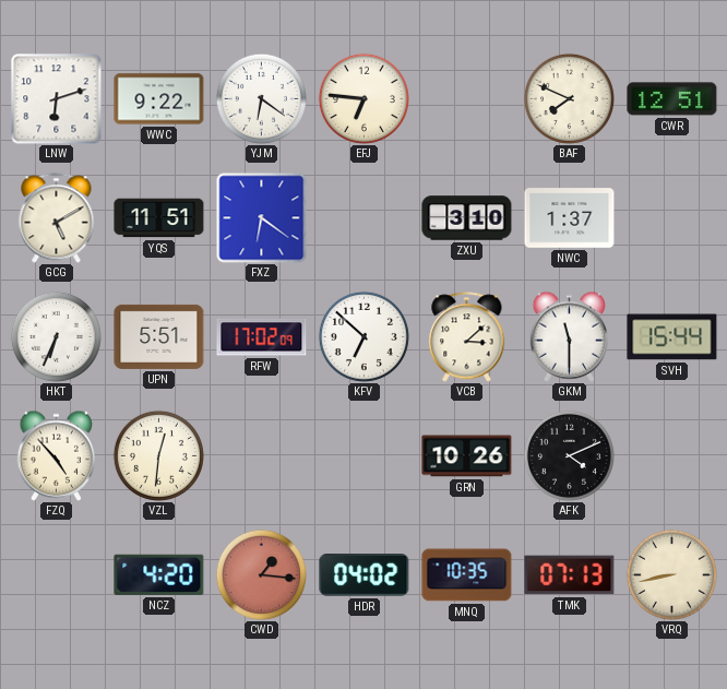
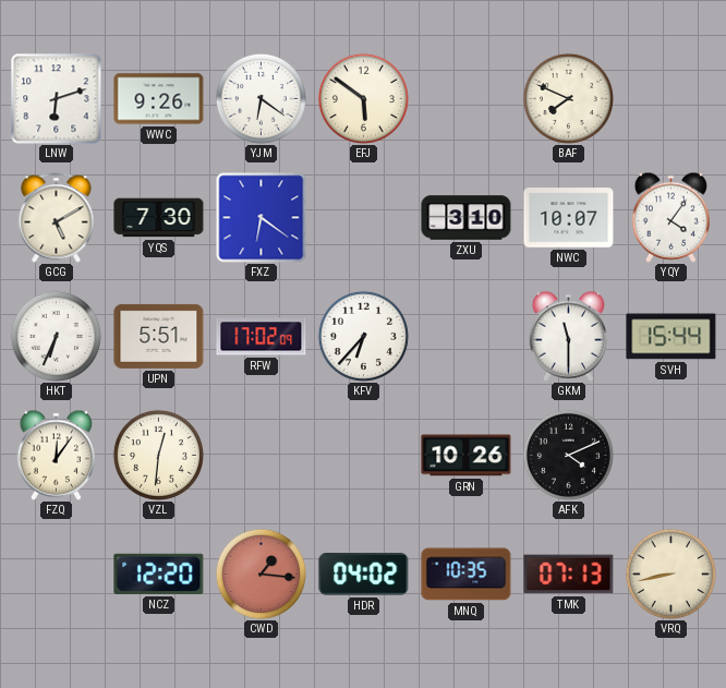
WWC: 9:22 -> 9:26 (159, 99)
EFJ: 6:46 -> 5:51 (363, 98)
CWR: 12:51 -> none (672, 99)
YQS: 11:51 -> 7:30 (159, 218)
NWC: 1:37 -> 10:07 (569, 218)
YQY: none -> 4:06 (670, 217)
KFV: 6:52 -> 6:37 (363, 336)
VCB: 3:08 -> none (467, 337)
FZQ: 4:53 -> 12:06 (56, 455)
NCZ: 4:20 -> 12:20 (159, 574)
